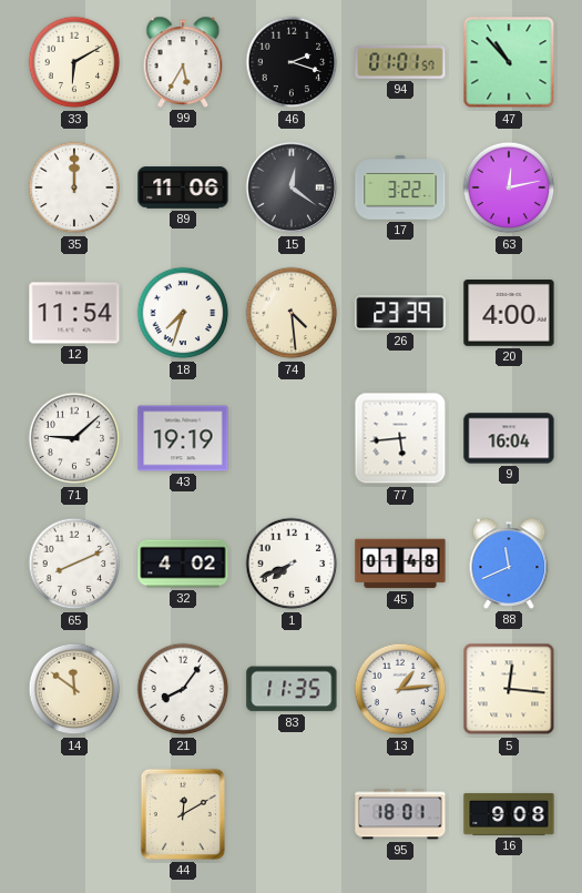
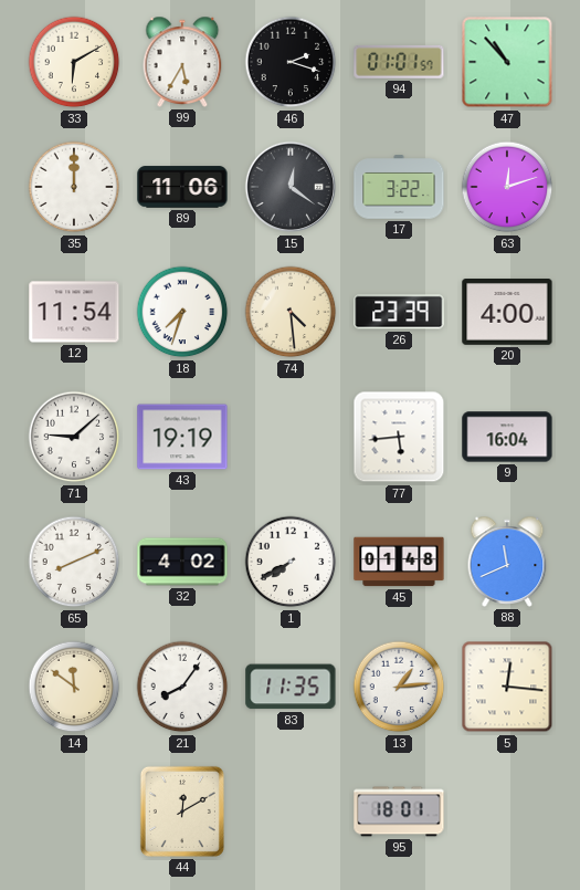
63: 12:13 -> 12:12 (507, 187)
1: 7:41 -> 7:40 (291, 562)
16: 9:08 -> none (509, 814)
